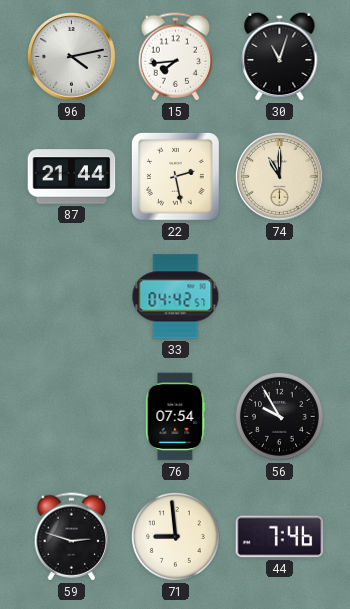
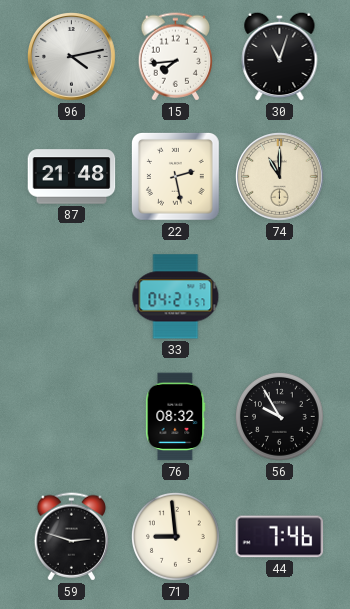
87: 21:44 -> 21:48 (72, 177)
33: 04:42 -> 04:21 (176, 297)
76: 07:54 -> 08:32 (176, 417)
